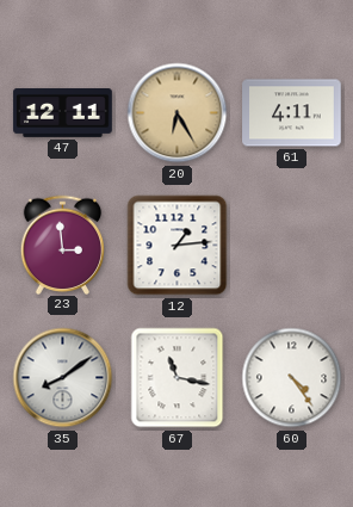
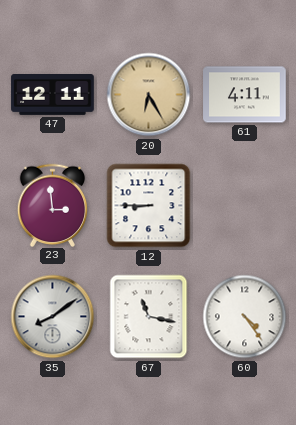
12: 1:14 -> 8:45 (149, 206)
